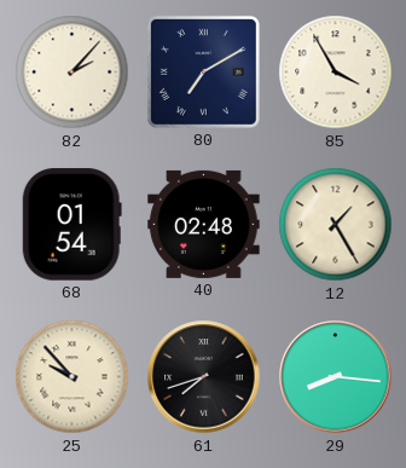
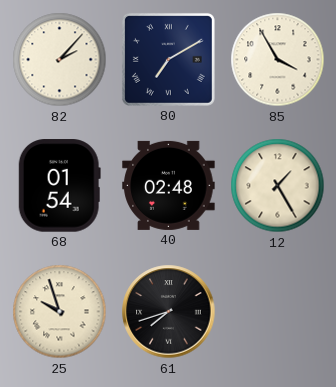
25: 9:53 -> 9:57 (60, 312)
29: 8:16 -> none (336, 377)
